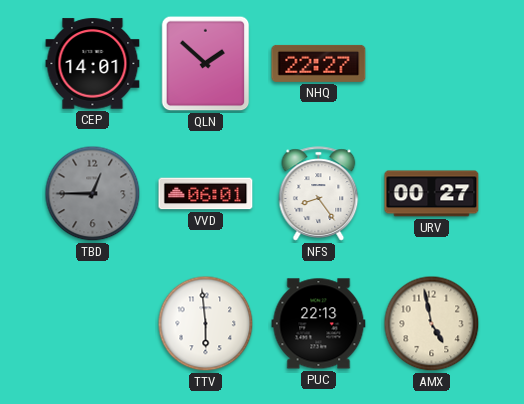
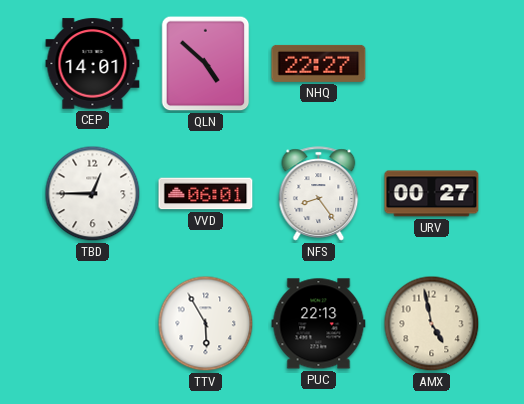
QLN: 1:52 -> 4:52 (206, 64)
TBD dial: grey -> white (93, 194)
TTV: 5:59 -> 5:55 (206, 324)
